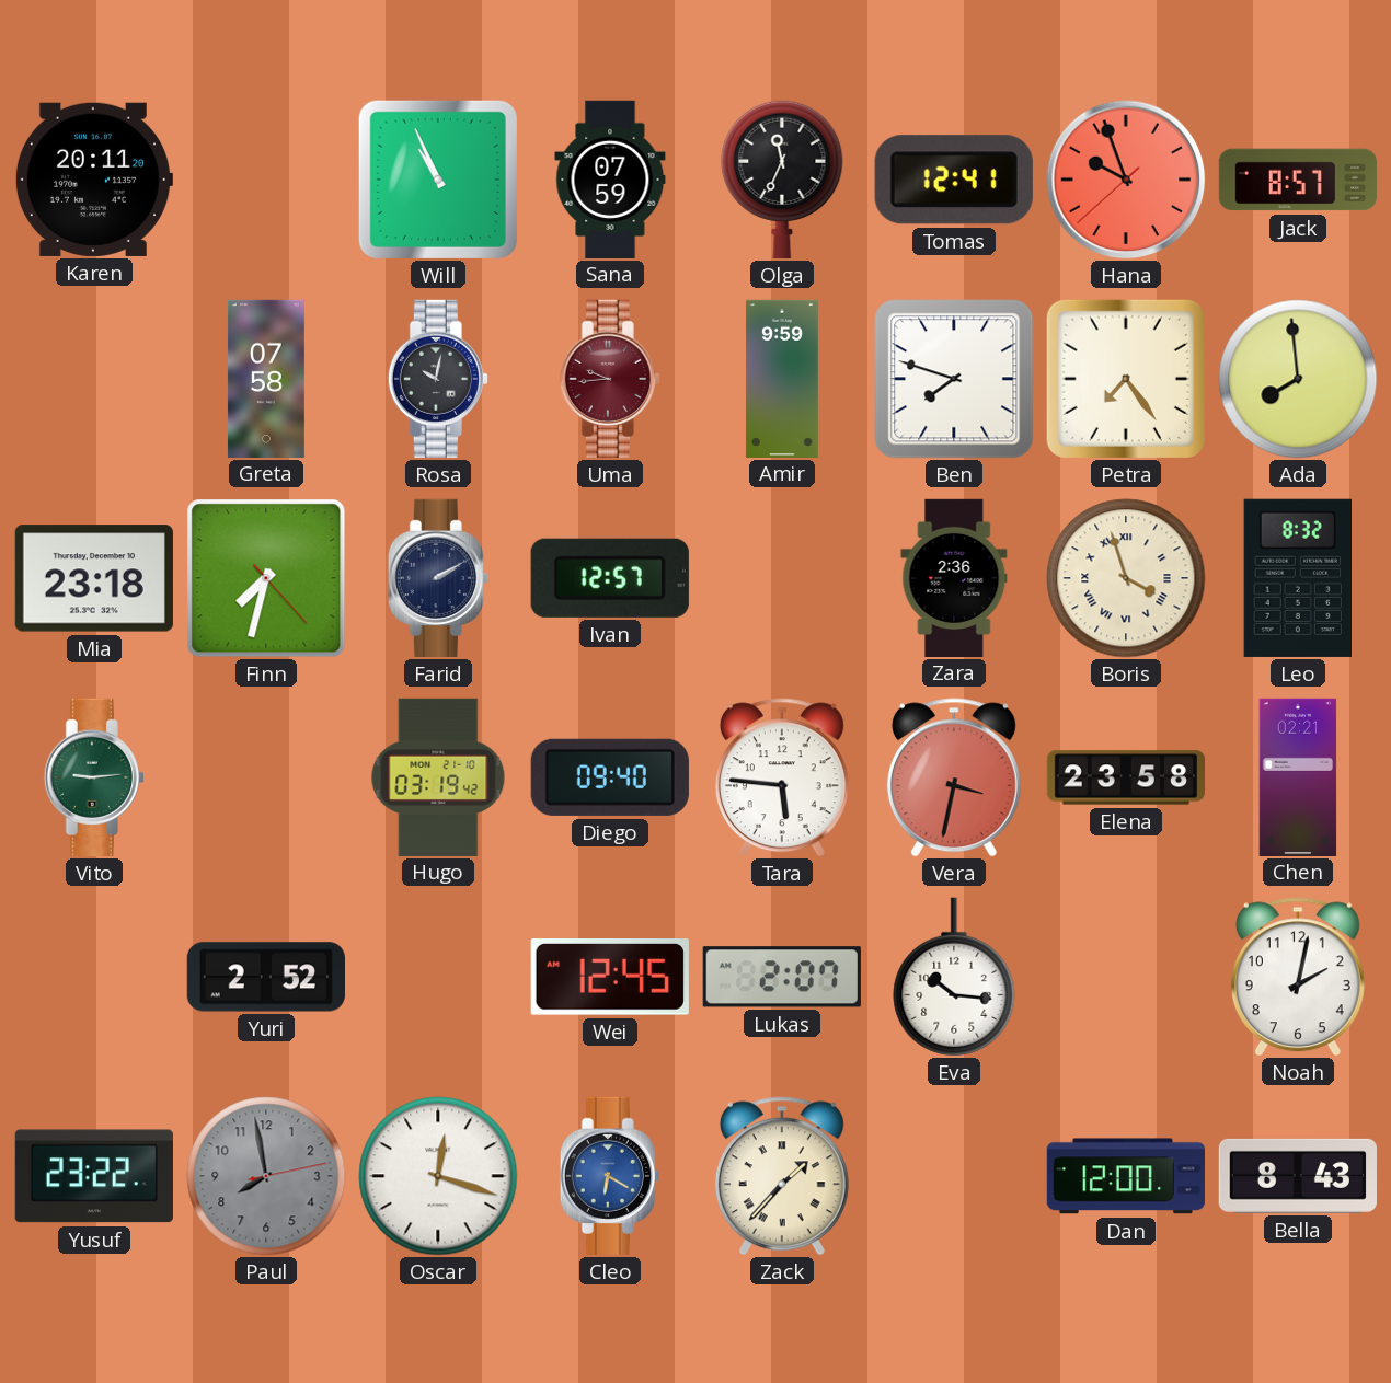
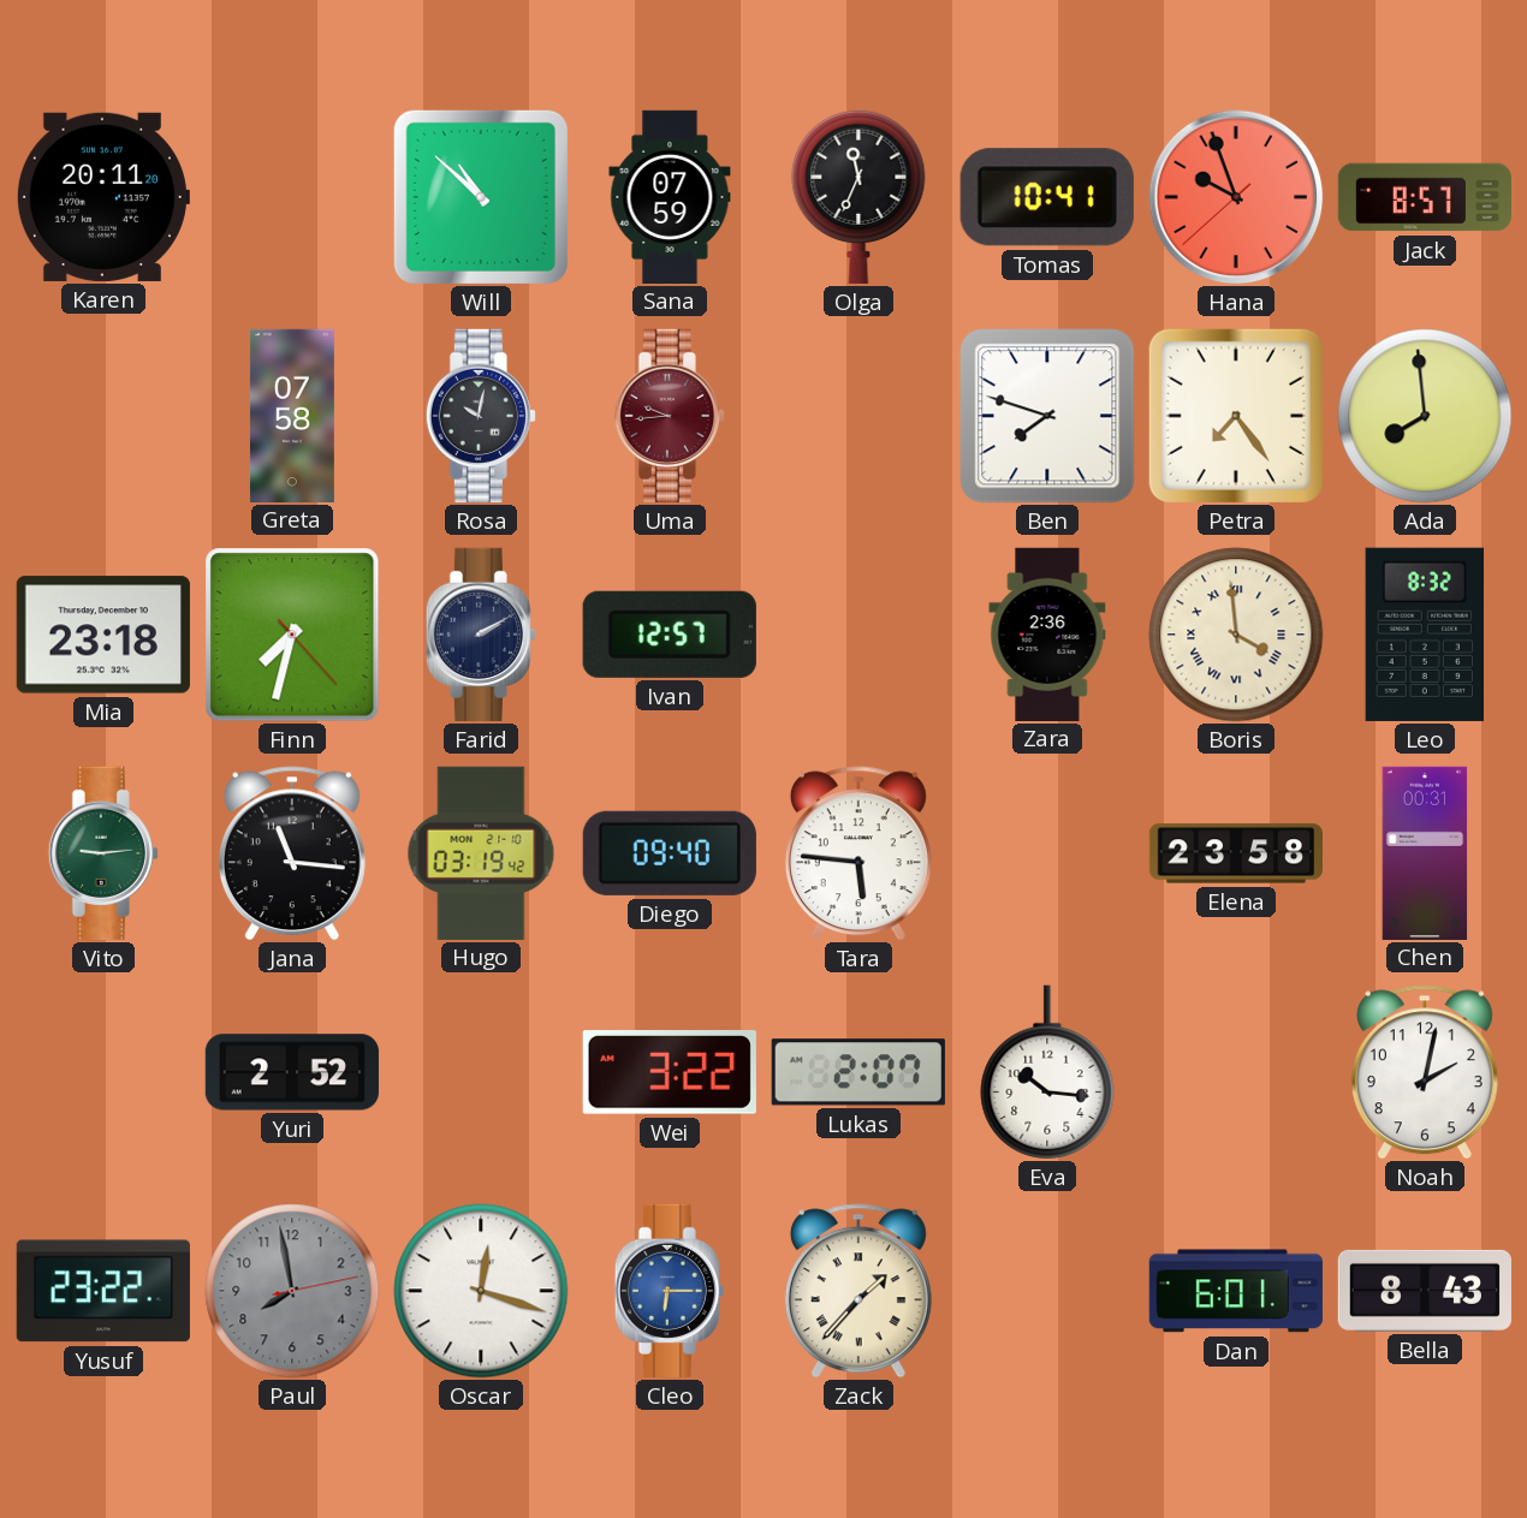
Will: 10:56 -> 10:52 (481, 197)
Tomas: 12:41 -> 10:41 (1047, 197)
Amir: 9:59 -> none (782, 378)
Boris: 3:57 -> 3:59 (1236, 635)
Jana: none -> 11:16 (292, 853)
Vera: 3:32 -> none (954, 777)
Chen: 02:21 -> 00:31 (1425, 852)
Wei: 12:45 -> 3:22 (670, 1073)
Cleo: 6:20 -> 6:15 (670, 1291)
Dan: 12:00 -> 6:01 (1236, 1291)
